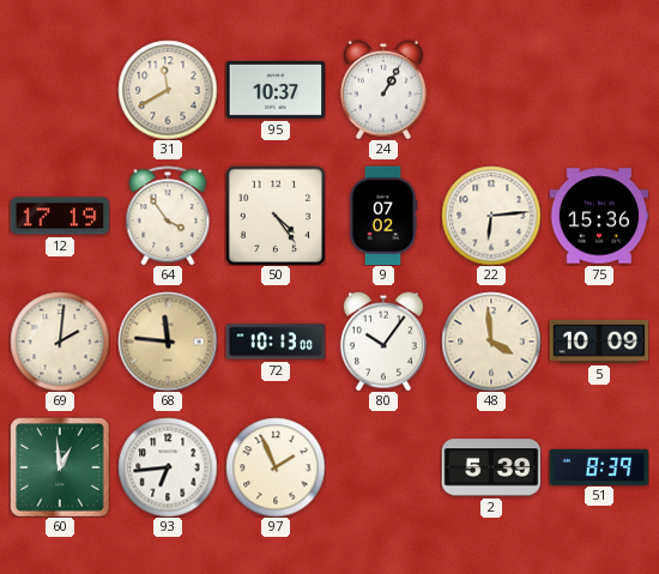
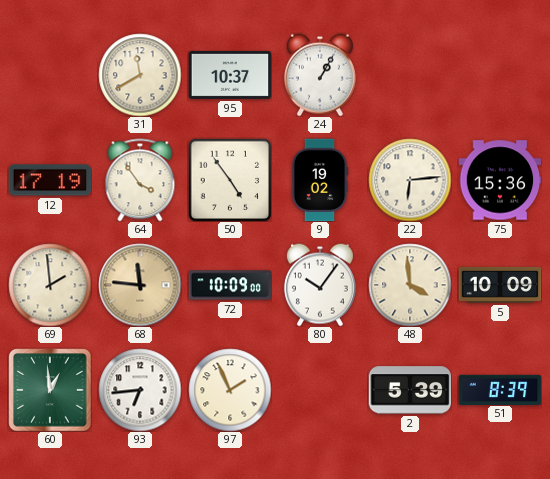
50: 4:24 -> 4:54 (230, 180)
9: 07:02 -> 19:02 (320, 180)
69: 2:01 -> 1:59 (50, 285)
72: 10:13 -> 10:09 (230, 285)
